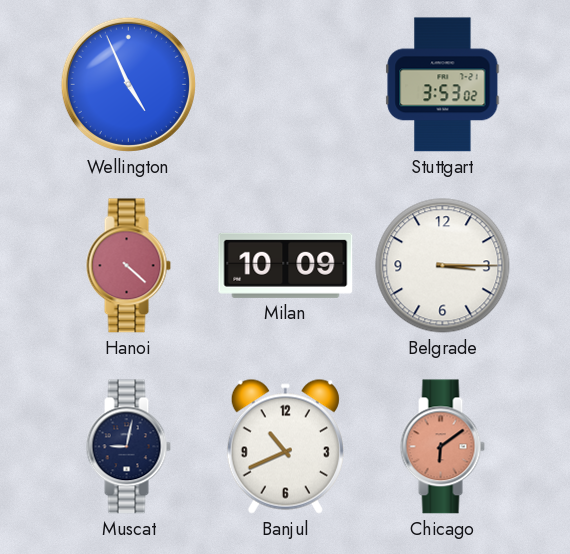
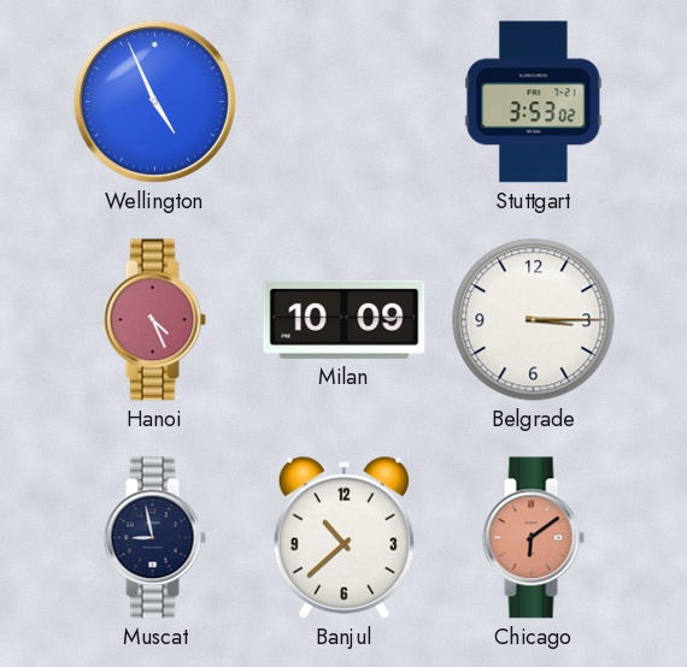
Hanoi: 4:22 -> 4:26 (154, 320)
Muscat: 9:02 -> 8:58 (154, 538)
Banjul: 10:41 -> 10:38 (343, 537)
